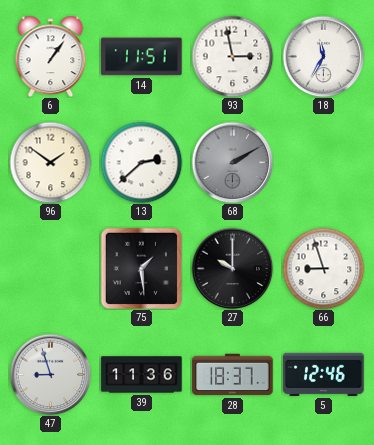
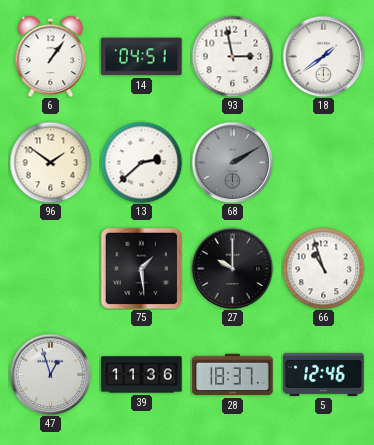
14: 11:51 -> 04:51 (142, 57)
18: 11:35 -> 1:39 (323, 56)
66: 8:57 -> 10:57 (323, 268)
47: 8:57 -> 12:57 (50, 374)
